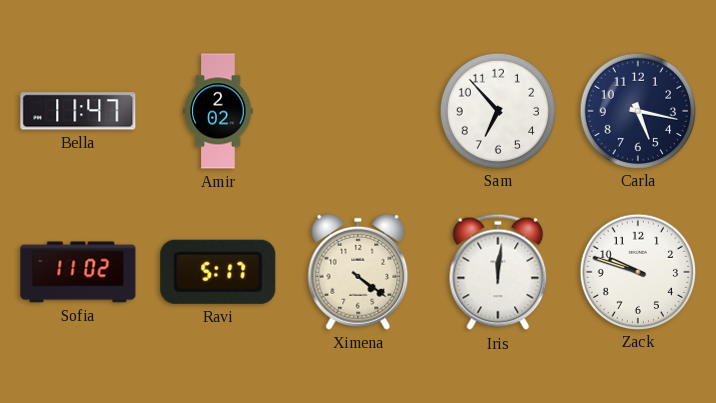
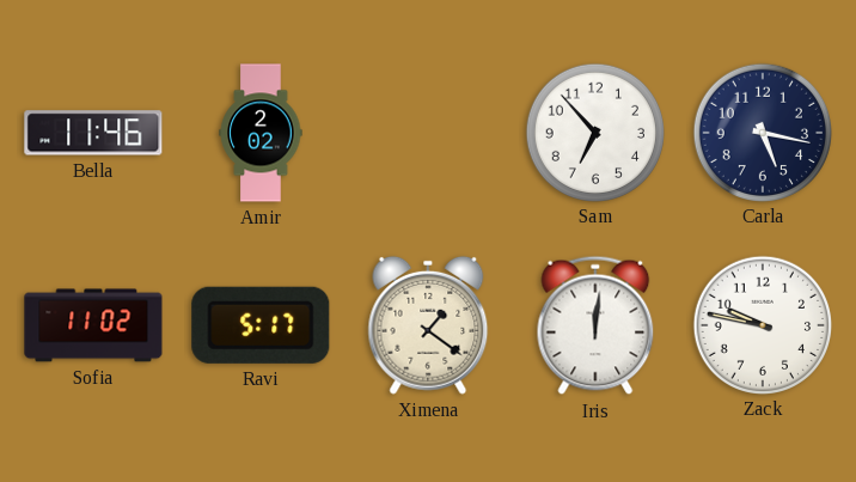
Bella: 11:47 -> 11:46 (93, 133)
Ximena: 4:21 -> 1:21 (428, 325)
Zack: 9:48 -> 9:47 (762, 324)
